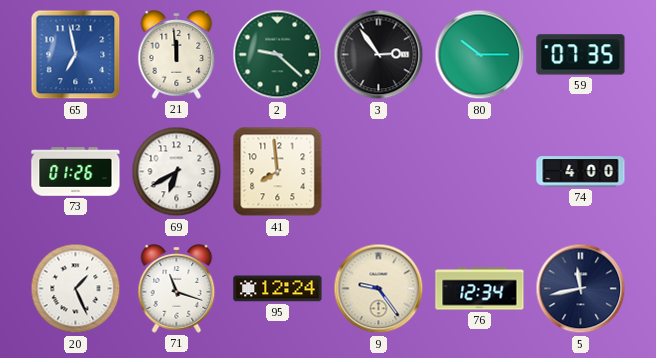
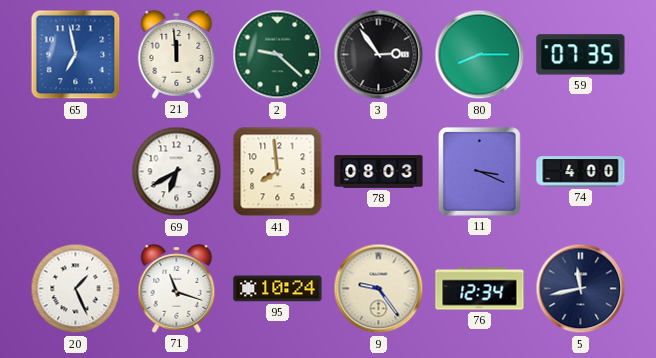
80: 10:15 -> 8:15 (480, 55)
73: 01:26 -> none (76, 172)
78: none -> 08:03 (379, 172)
11: none -> 3:19 (480, 172)
95: 12:24 -> 10:24 (278, 289)
